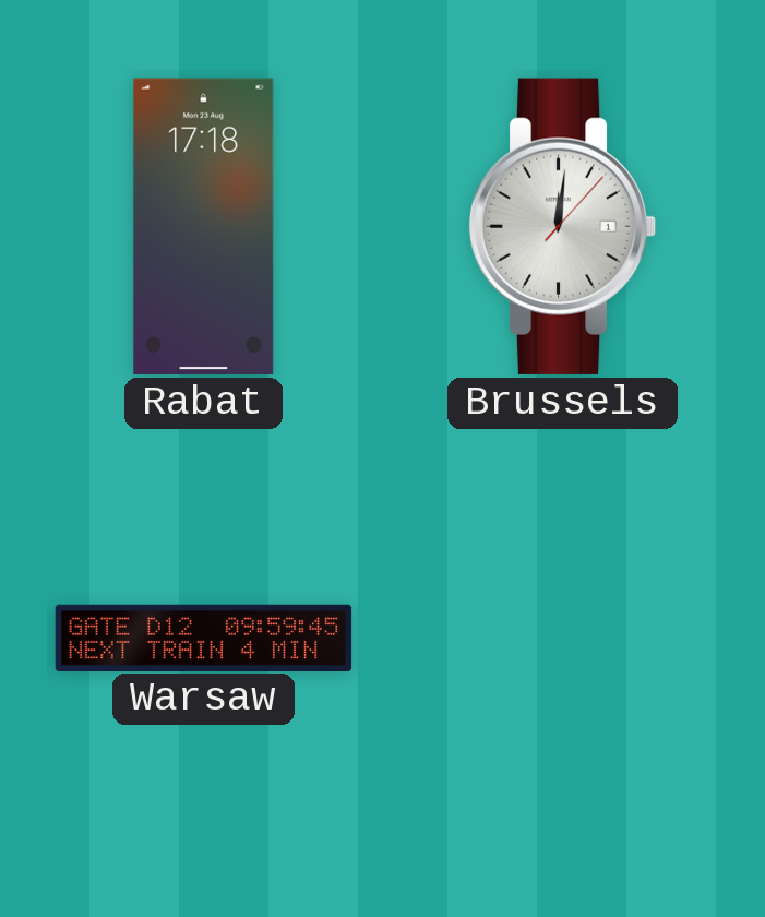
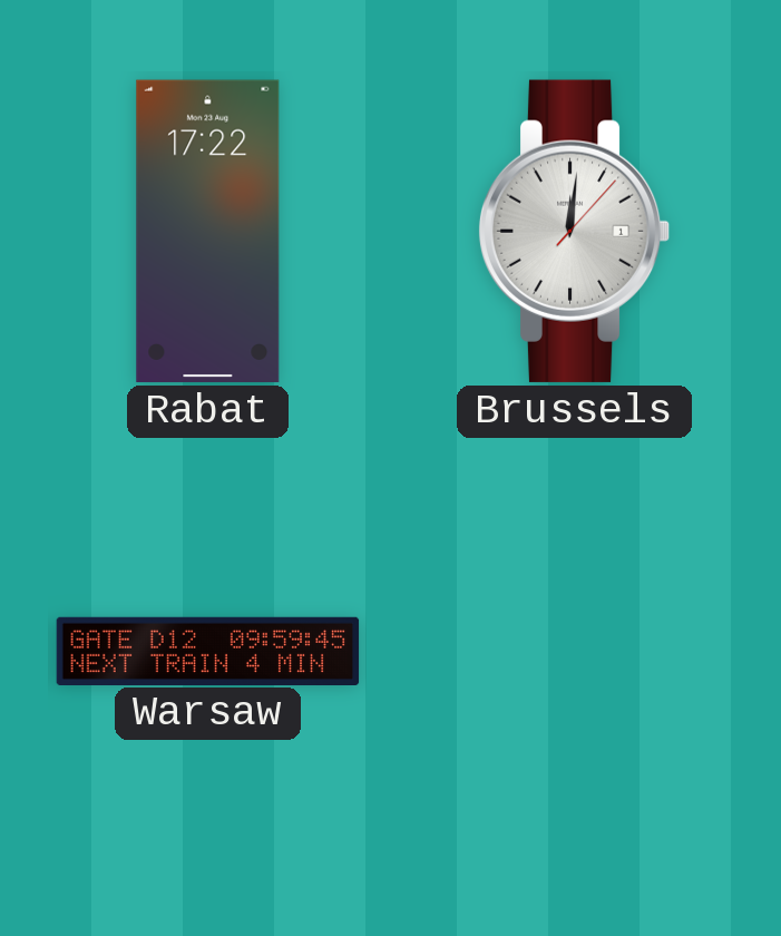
Rabat: 17:18 -> 17:22 (208, 231)
